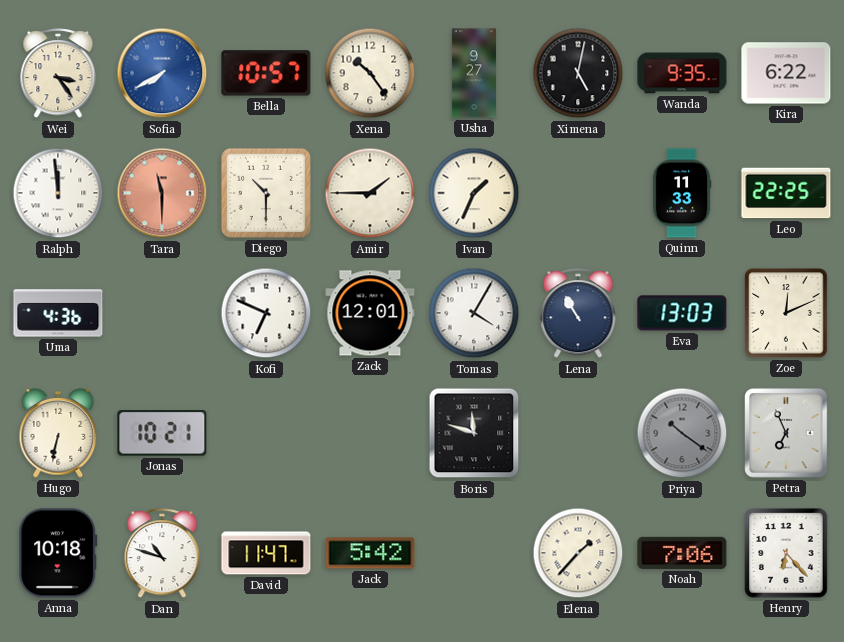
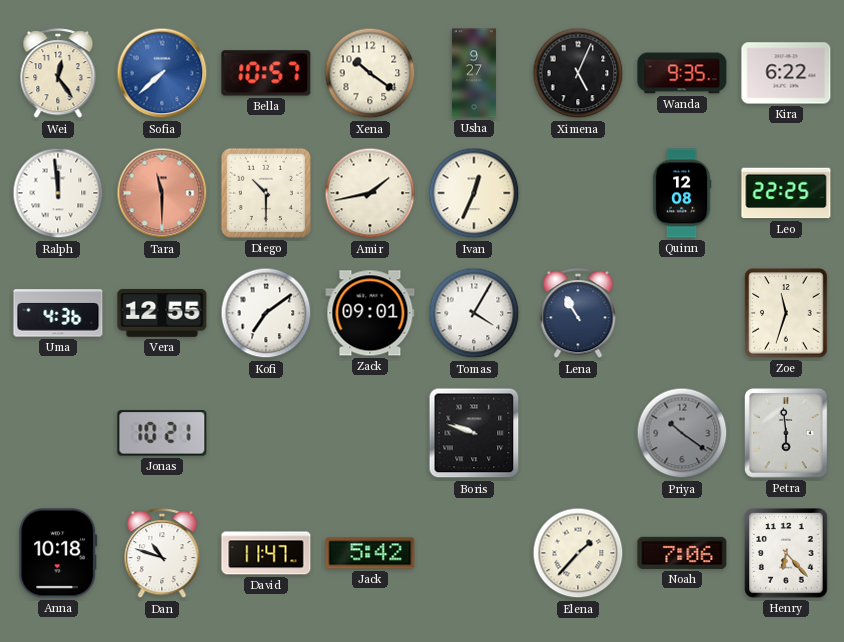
Wei: 3:24 -> 12:24 (58, 74)
Sofia: 7:40 -> 7:38 (162, 73)
Xena: 10:24 -> 10:21 (370, 73)
Ximena: 5:02 -> 5:04 (578, 73)
Amir: 1:45 -> 1:43 (370, 193)
Ivan: 1:34 -> 12:34 (474, 193)
Quinn: 11:33 -> 12:08 (682, 193)
Vera: none -> 12:55 (162, 313)
Kofi: 6:49 -> 7:09 (266, 313)
Zack: 12:01 -> 09:01 (370, 313)
Eva: 13:03 -> none (682, 313)
Zoe: 12:11 -> 11:33 (786, 313)
Hugo: 6:32 -> none (58, 433)
Boris: 11:48 -> 9:48 (474, 433)
Petra: 6:56 -> 5:59 (787, 433)
